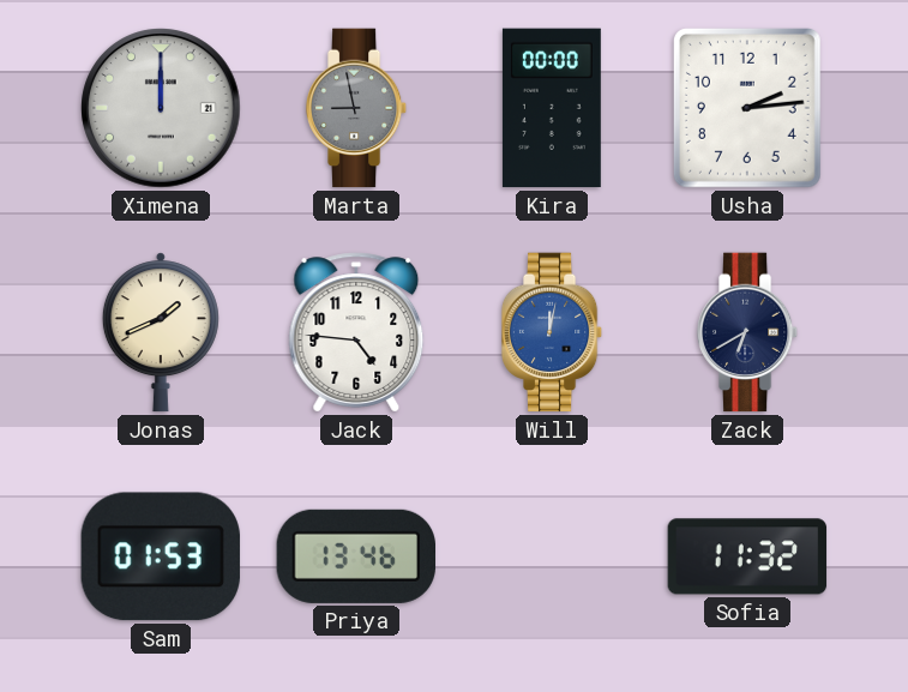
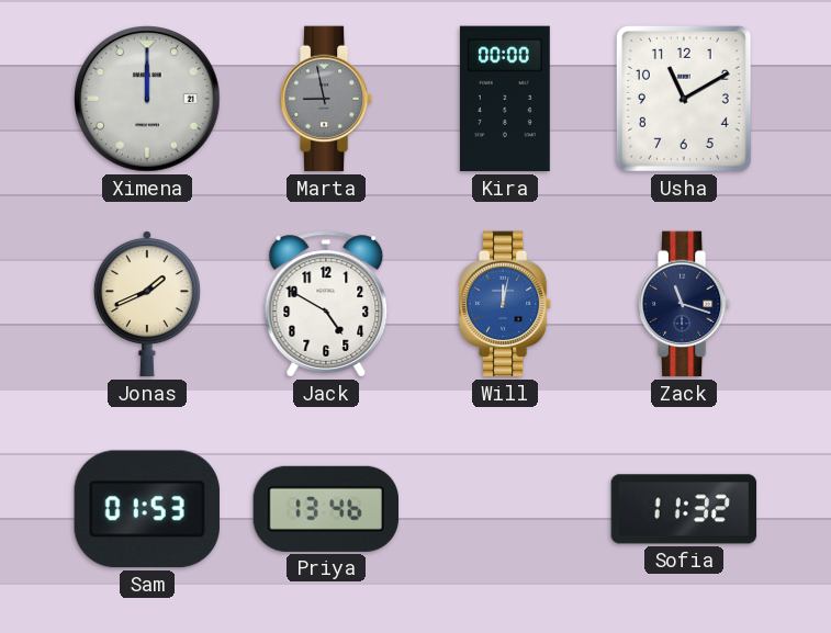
Usha: 2:14 -> 11:10 (684, 99)
Jack: 4:46 -> 4:50 (326, 304)
Zack: 6:40 -> 11:18 (684, 304)
